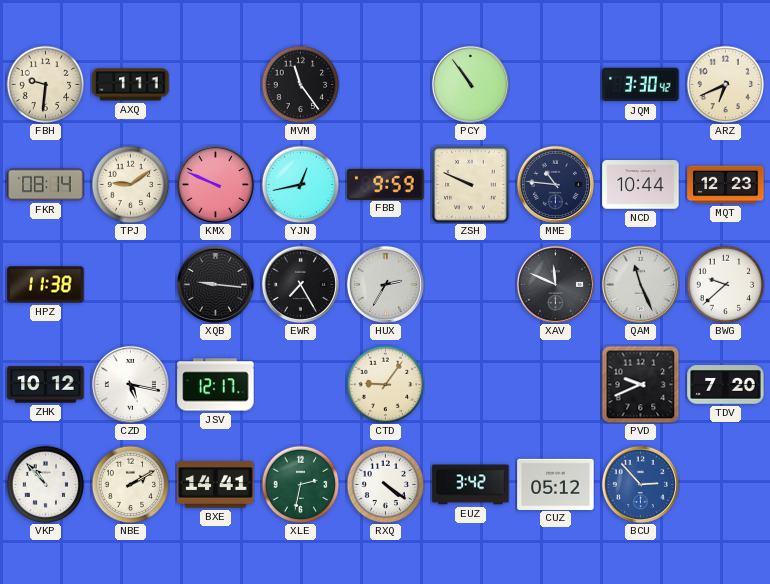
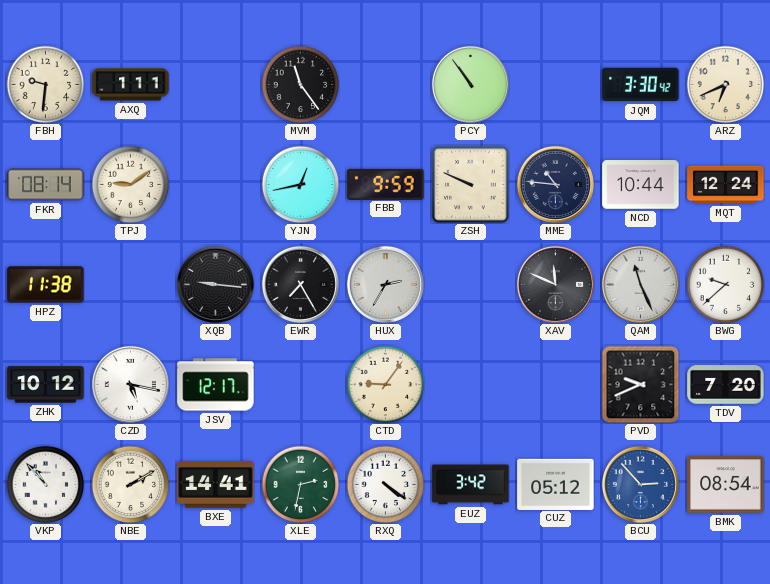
KMX: 9:49 -> none (215, 184)
MQT: 12:23 -> 12:24 (726, 185)
BMK: none -> 08:54 (726, 485)
